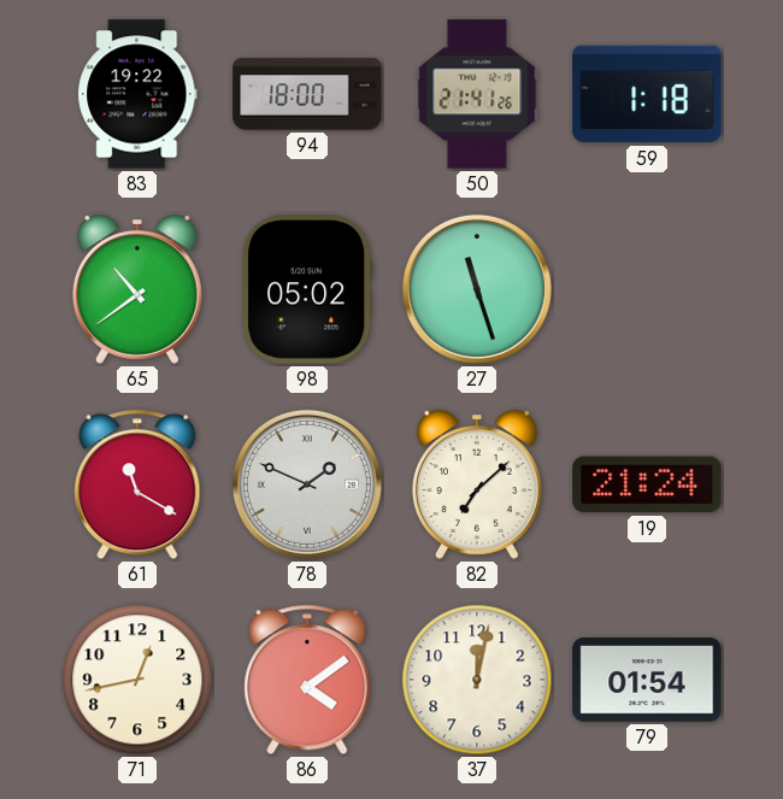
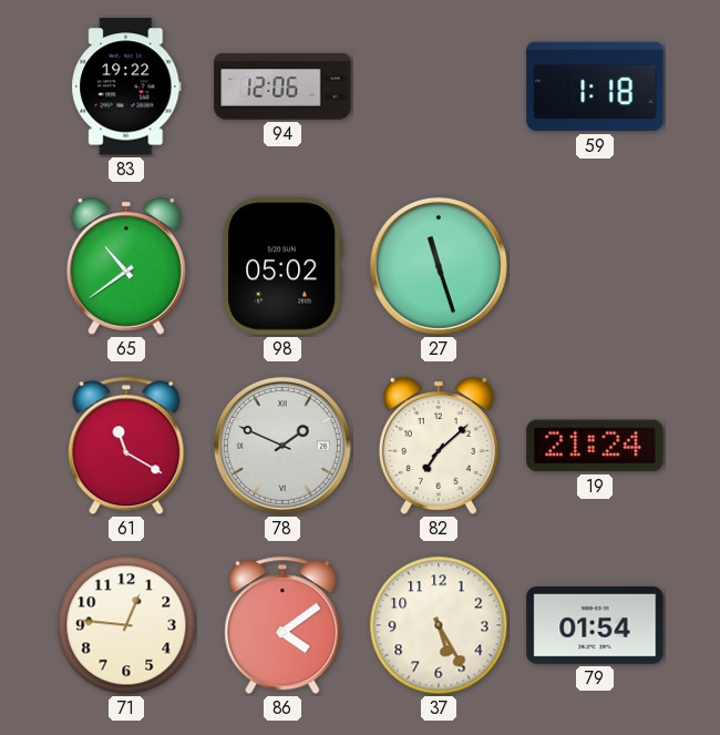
94: 18:00 -> 12:06 (282, 86)
50: 21:41 -> none (477, 94)
71: 12:43 -> 12:46 (126, 625)
37: 12:02 -> 5:25 (439, 625)
